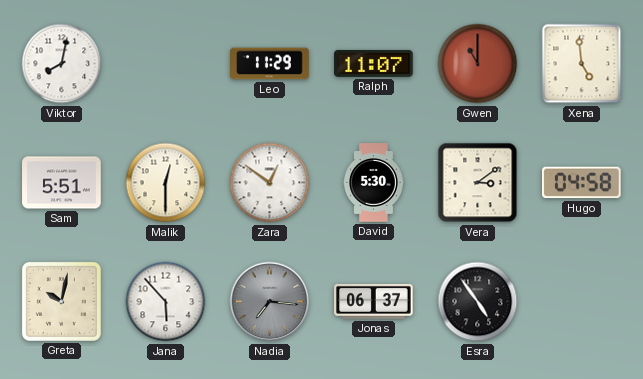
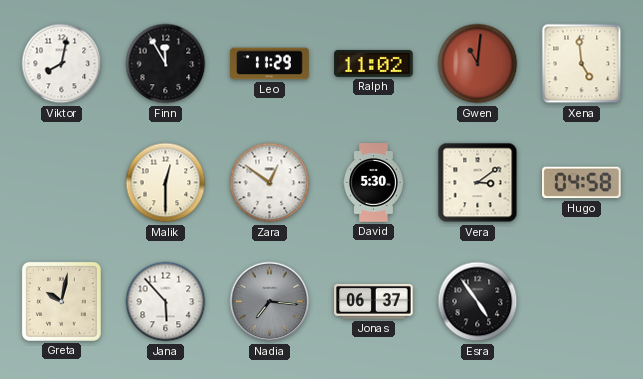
Finn: none -> 11:55 (166, 64)
Ralph: 11:07 -> 11:02 (374, 63)
Gwen: 11:00 -> 11:01 (478, 64)
Sam: 5:51 -> none (62, 183)
